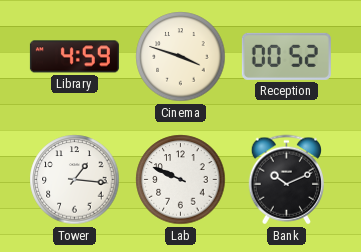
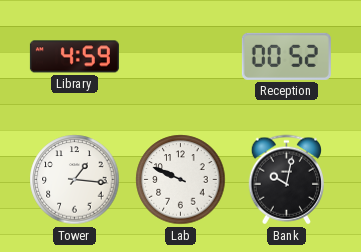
Cinema: 3:48 -> none (181, 57)
Bank: 10:11 -> 10:02 (286, 180)
